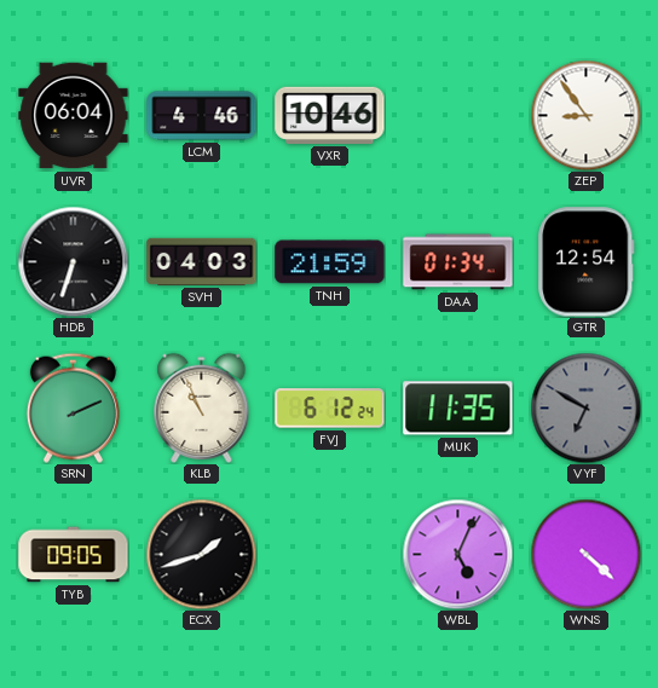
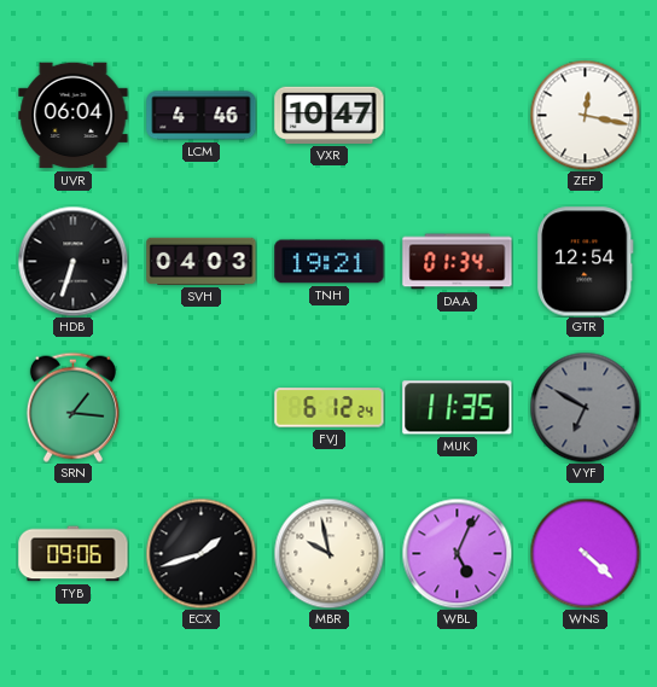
VXR: 10:46 -> 10:47 (330, 115)
ZEP: 8:54 -> 12:17 (585, 115)
TNH: 21:59 -> 19:21 (330, 262)
SRN: 2:11 -> 1:16 (72, 407)
KLB: 10:56 -> none (202, 407)
TYB: 09:05 -> 09:06 (74, 554)
MBR: none -> 9:58 (328, 553)
